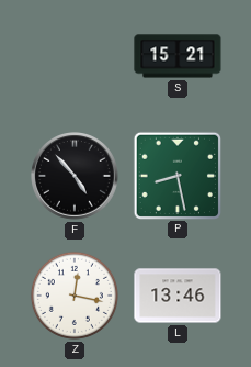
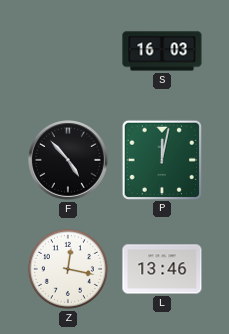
S: 15:21 -> 16:03 (162, 51)
P: 8:28 -> 12:02 (161, 159)
